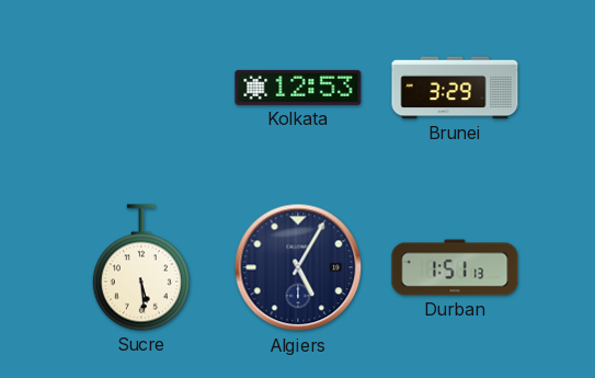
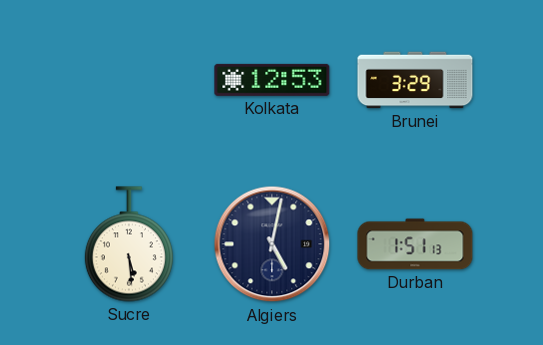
Algiers: 5:05 -> 5:02 (272, 244)
